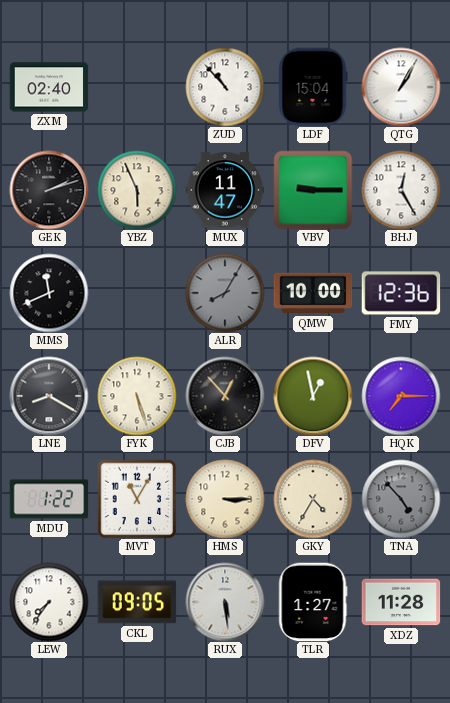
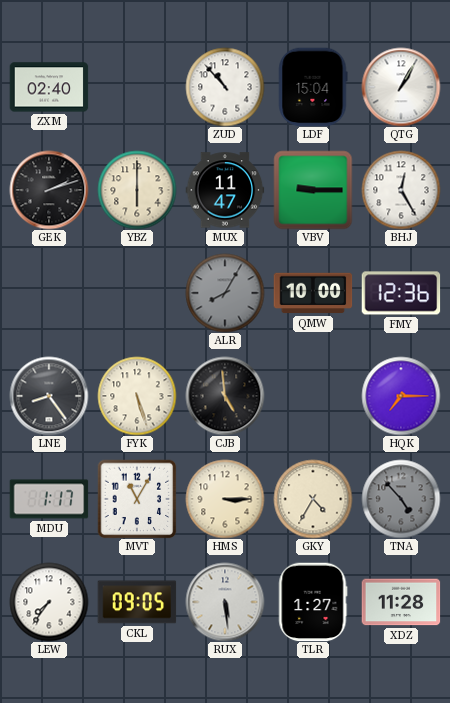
YBZ: 5:56 -> 6:00 (137, 190)
MMS: 11:41 -> none (49, 293)
LNE: 8:20 -> 8:24 (49, 396)
CJB: 12:53 -> 4:59 (225, 396)
DFV: 12:58 -> none (313, 396)
MDU: 1:22 -> 1:17 (49, 499)
